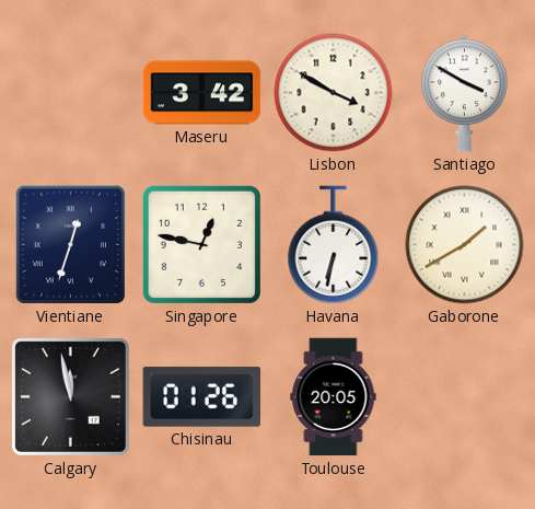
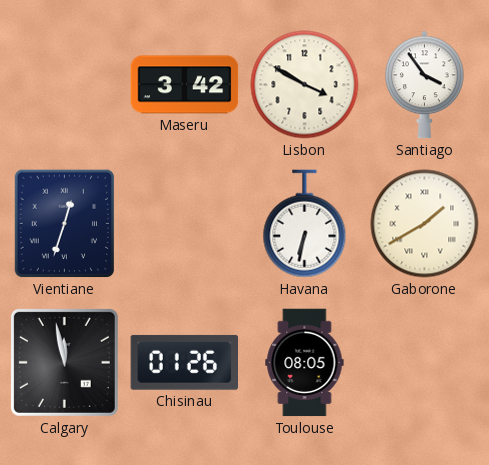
Santiago: 3:50 -> 3:54 (425, 85)
Singapore: 12:47 -> none (201, 244)
Toulouse: 20:05 -> 08:05 (305, 363)
